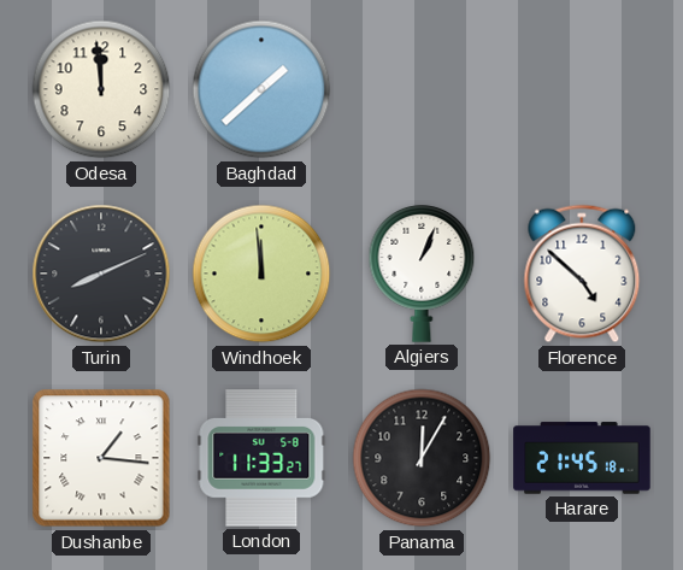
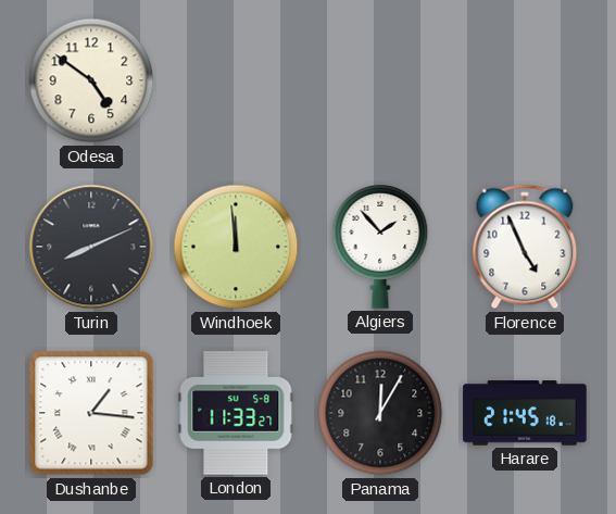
Odesa: 11:59 -> 4:51 (91, 80)
Baghdad: 1:38 -> none (261, 89)
Algiers: 1:04 -> 1:53 (380, 248)
Florence: 4:52 -> 4:56 (525, 247)
